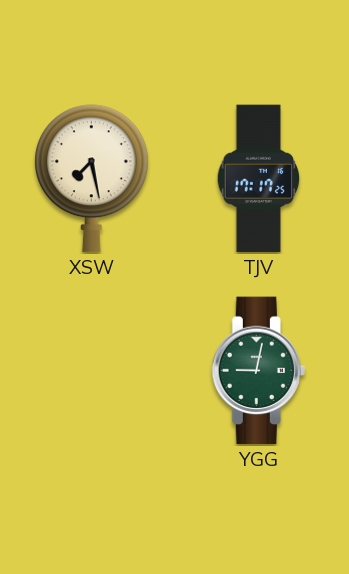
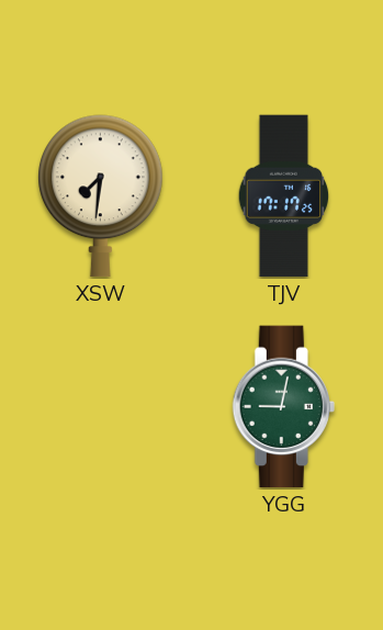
XSW: 7:28 -> 7:31 (101, 196)
